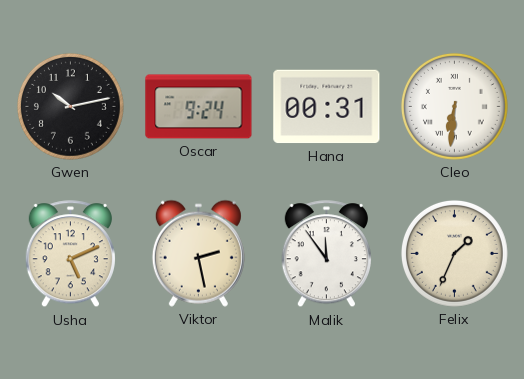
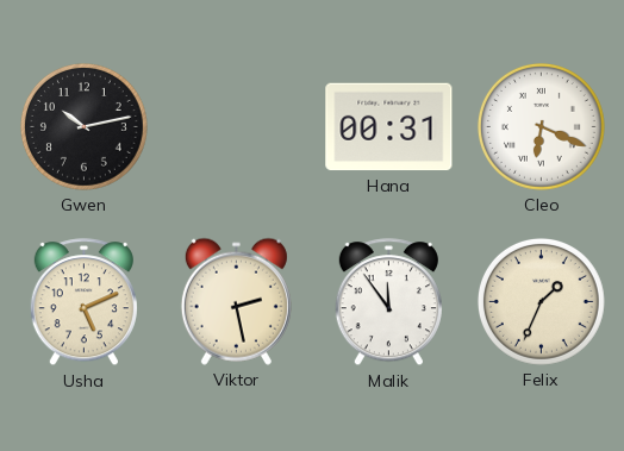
Oscar: 9:24 -> none (199, 107)
Cleo: 6:31 -> 6:19 (541, 126)
